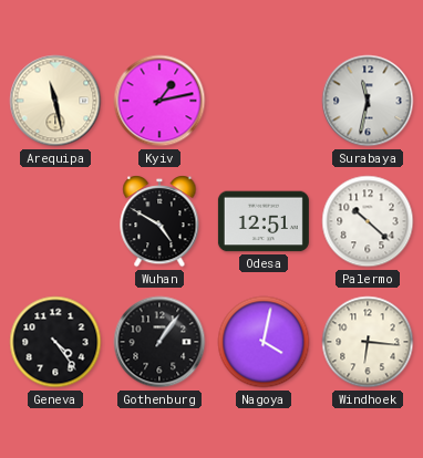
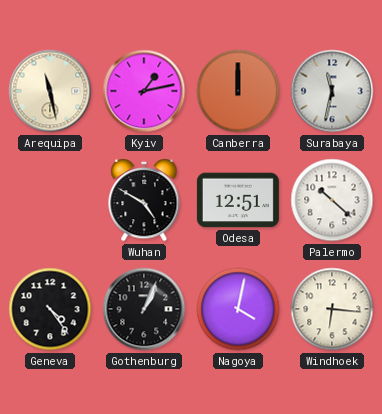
Canberra: none -> 12:00 (238, 91)
Gothenburg: 1:06 -> 1:04 (144, 309)
